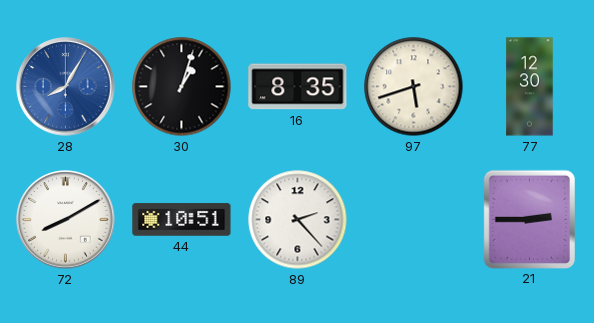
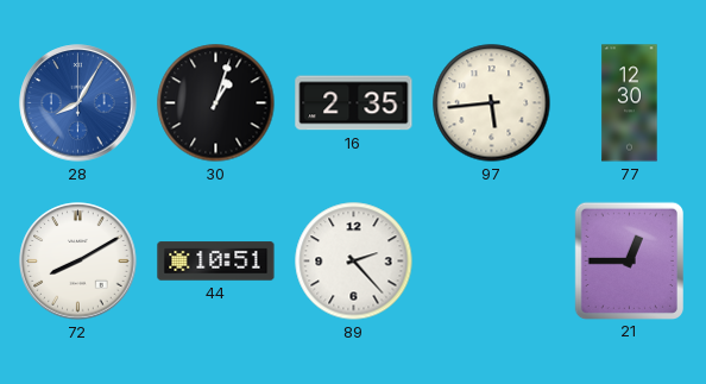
16: 8:35 -> 2:35 (354, 103)
97: 5:42 -> 5:44 (492, 103)
21: 2:45 -> 12:45 (629, 260)
